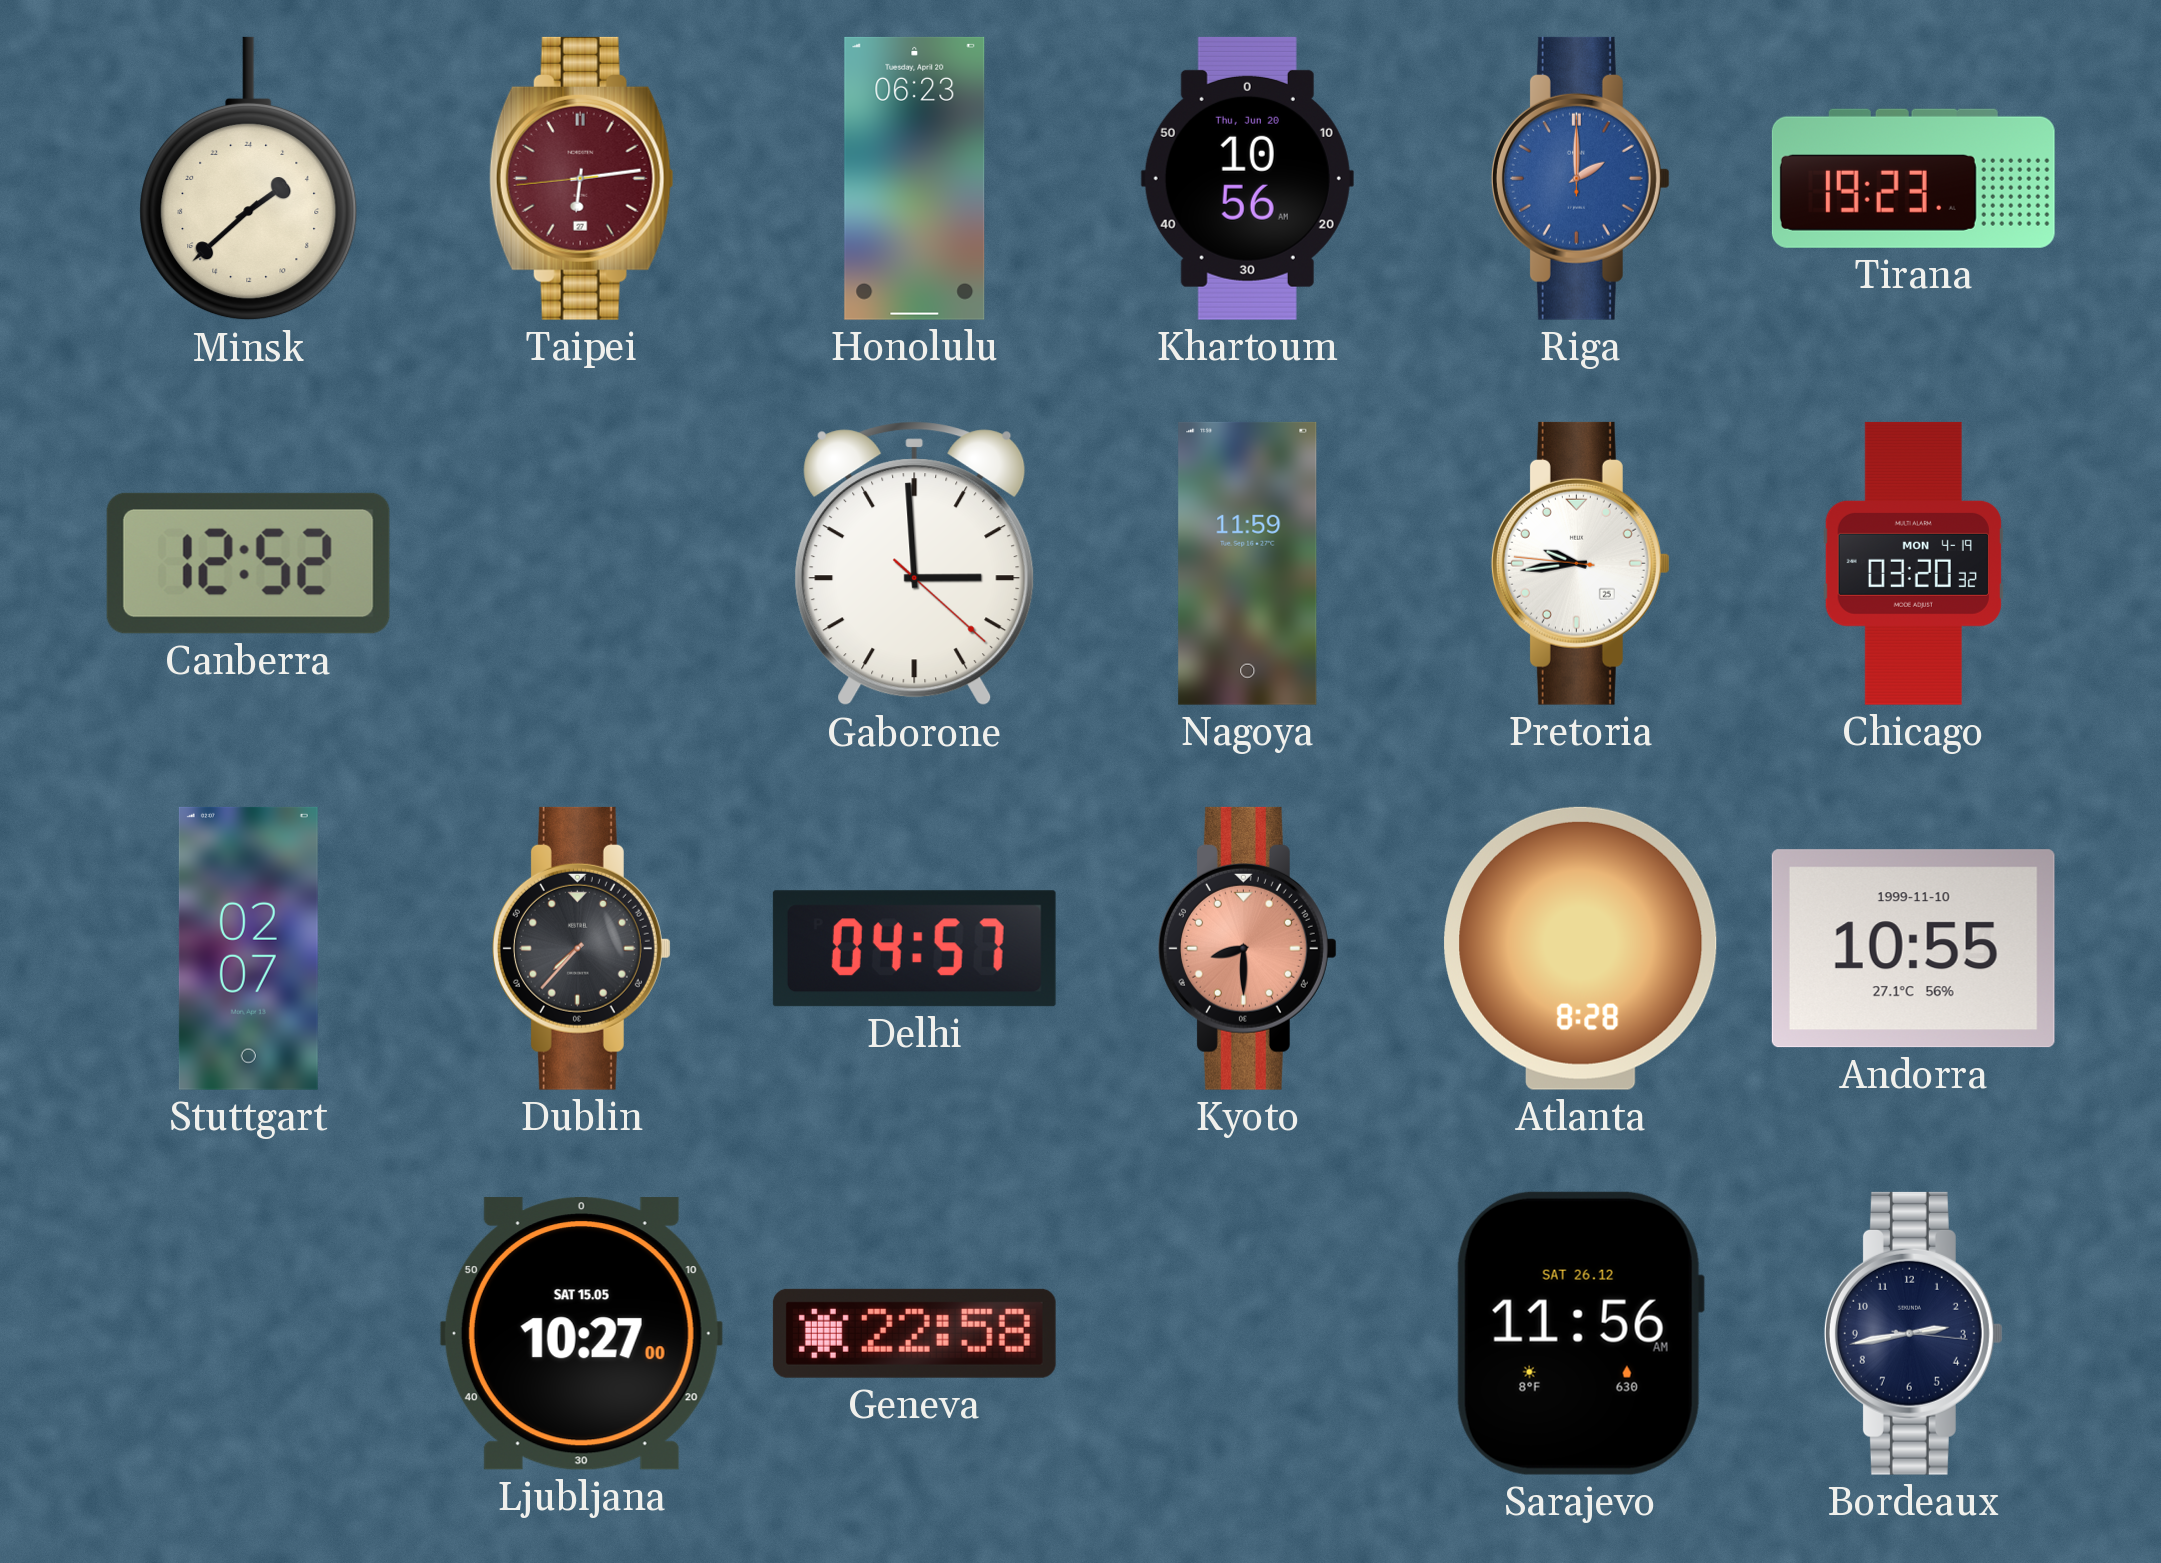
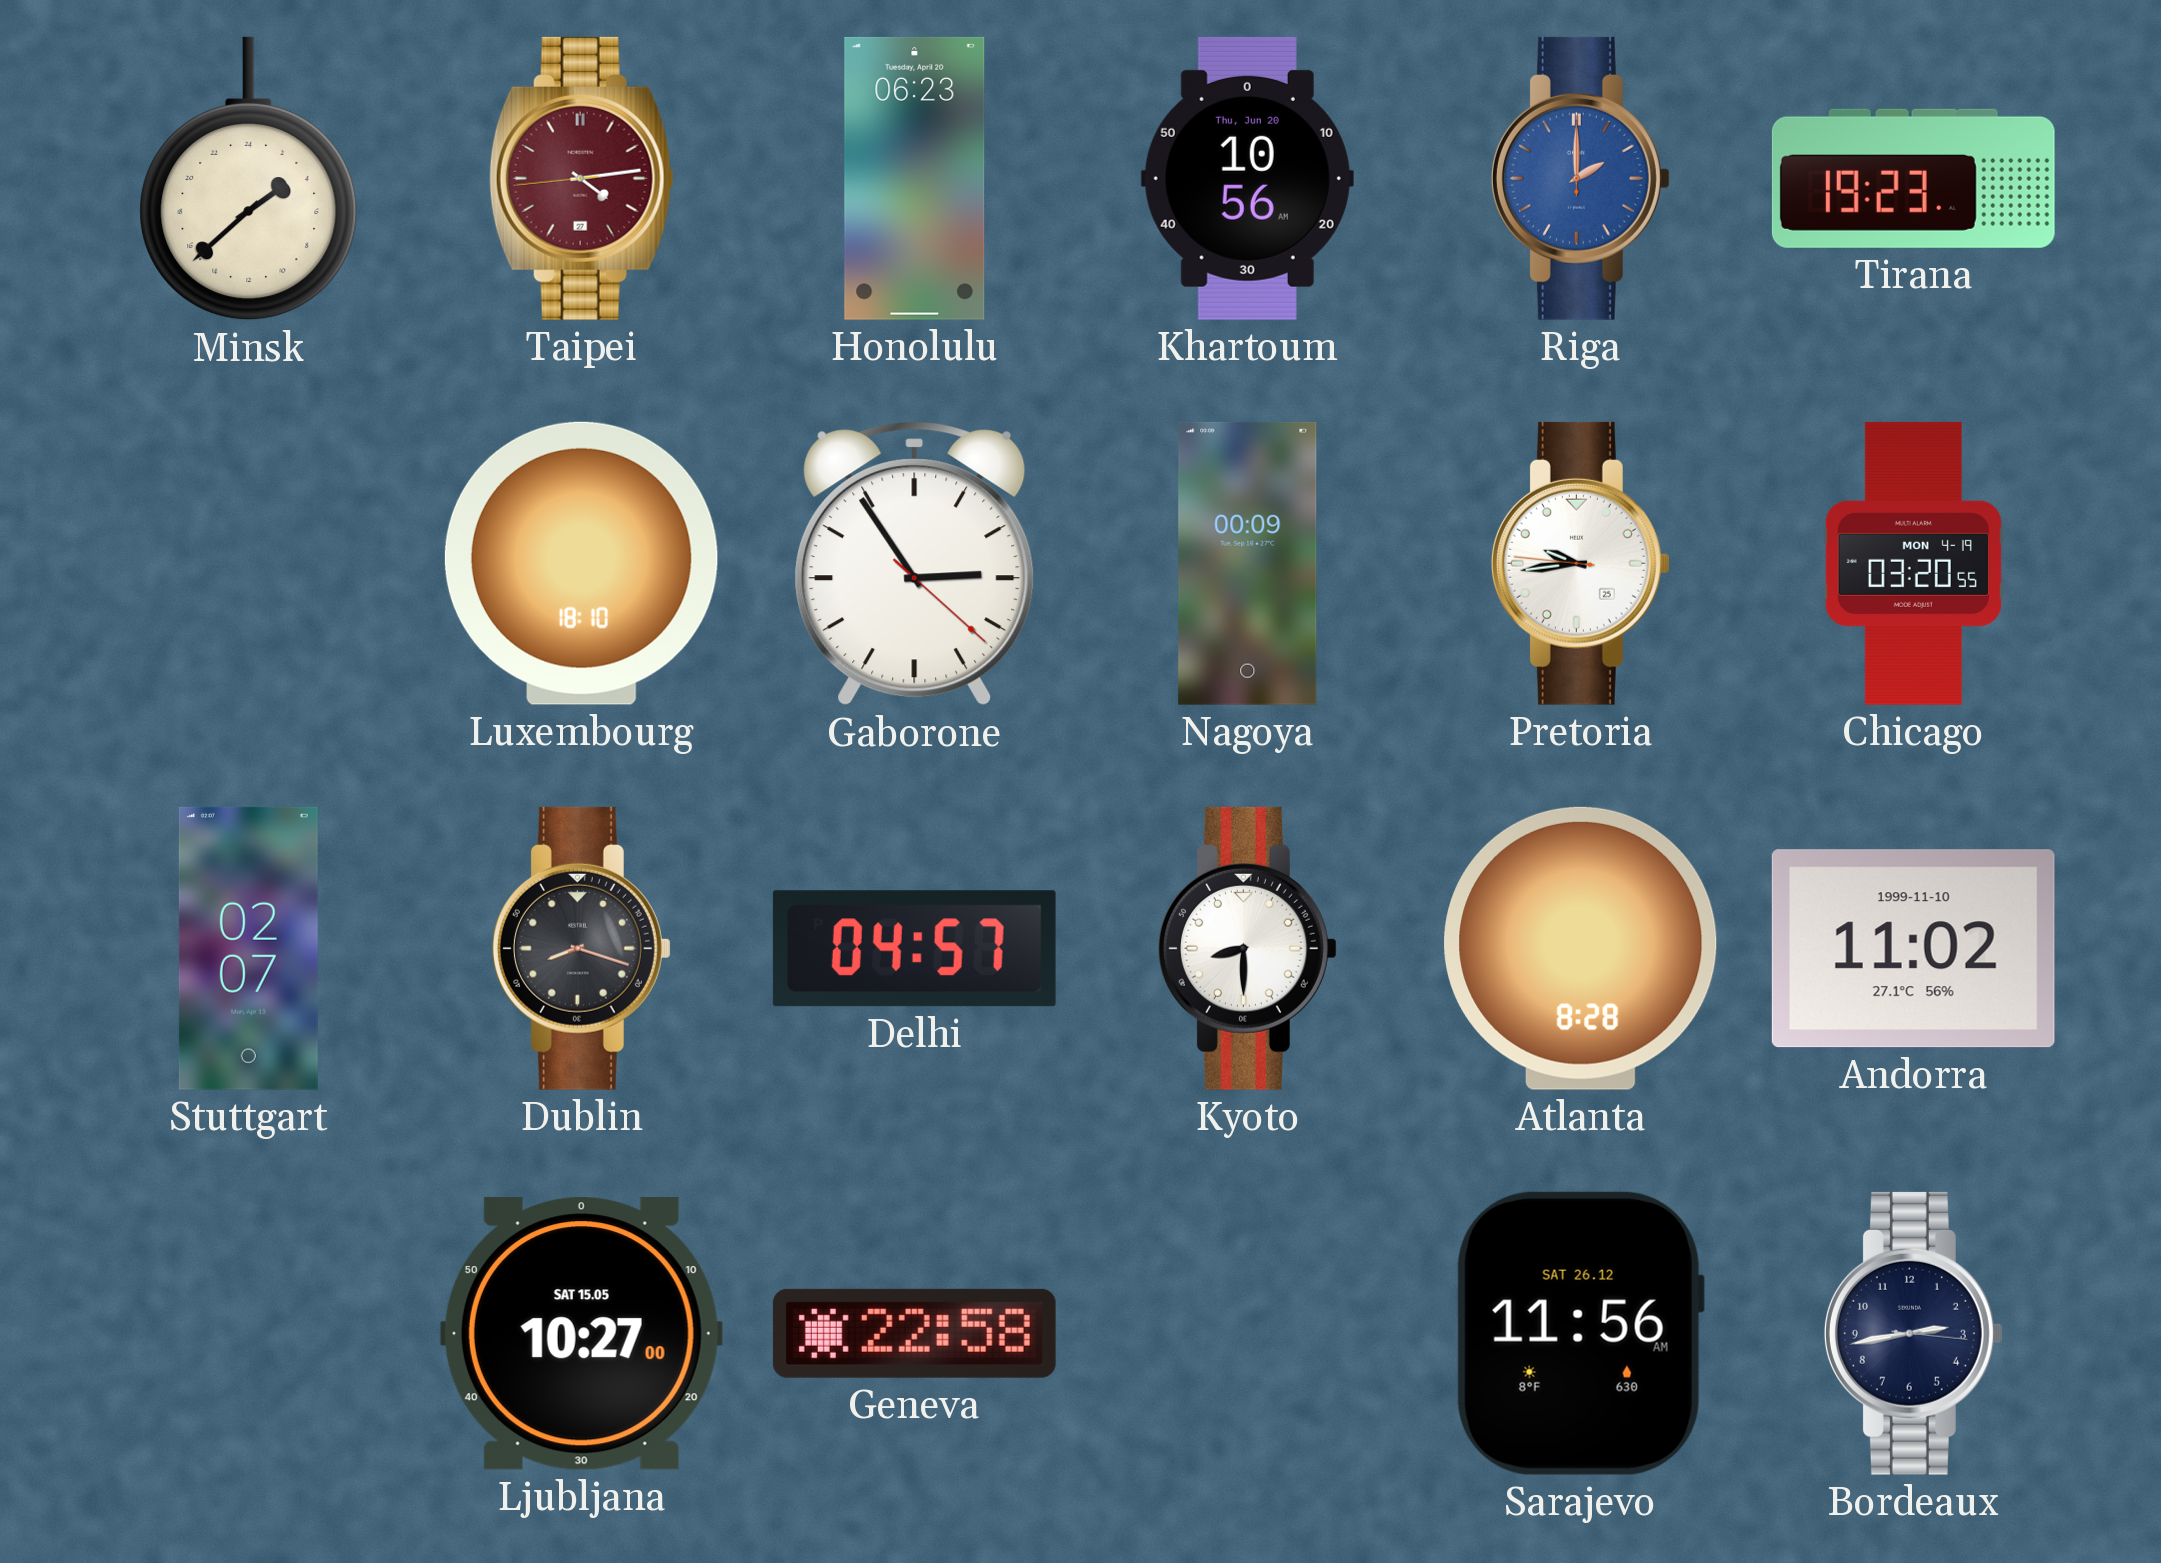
Taipei: 6:13 -> 4:13 (581, 178)
Canberra: 12:52 -> none (248, 563)
Luxembourg: none -> 18:10 (581, 563)
Gaborone: 2:59 -> 2:54 (915, 564)
Nagoya: 11:59 -> 00:09 (1248, 563)
Chicago: 03:20:32 -> 03:20:55 (1913, 563)
Dublin: 7:37 -> 8:18 (581, 948)
Kyoto dial: salmon -> white (1247, 948)
Andorra: 10:55 -> 11:02 (1913, 949)
